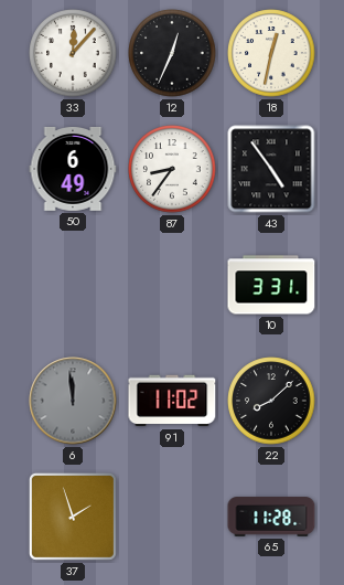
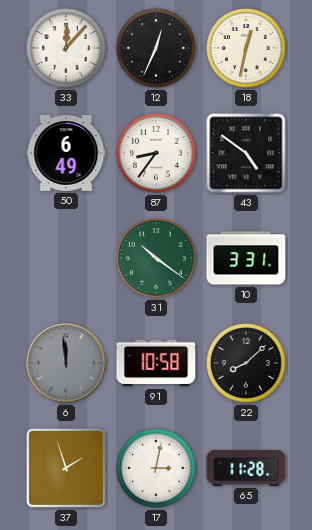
43: 4:54 -> 4:51 (246, 153)
31: none -> 10:21 (156, 258)
91: 11:02 -> 10:58 (156, 363)
17: none -> 3:02 (156, 468)
